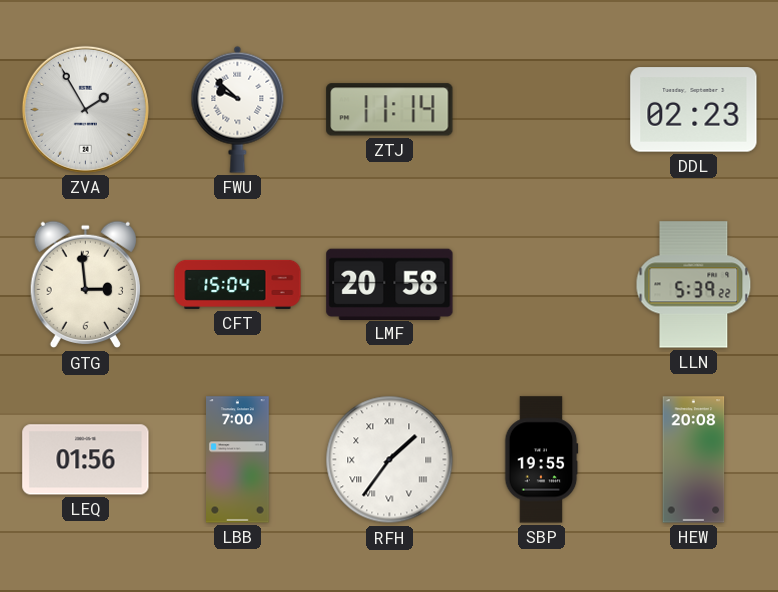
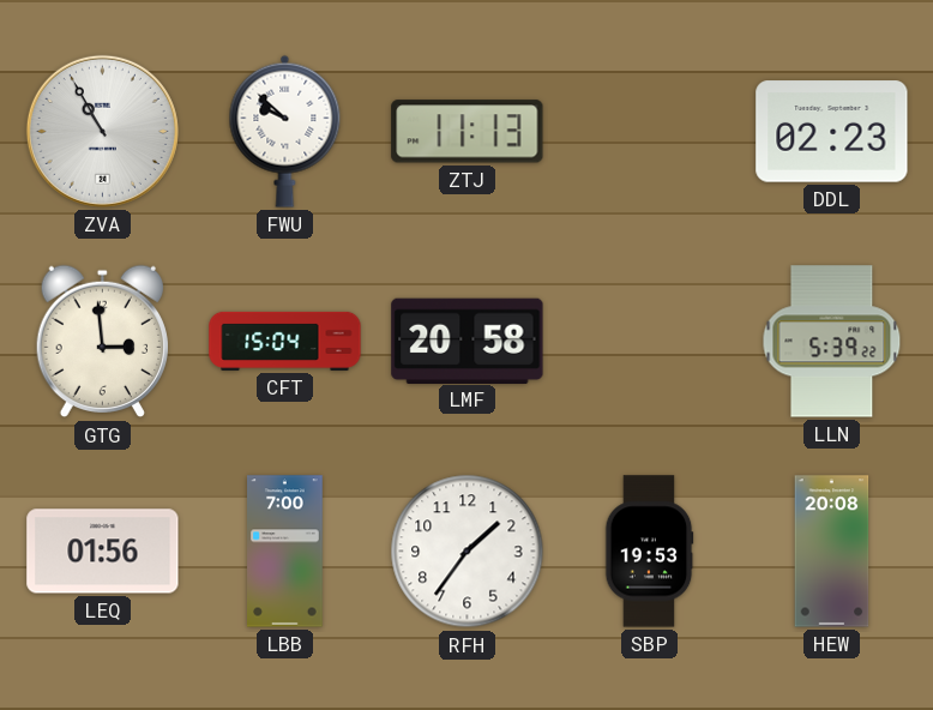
ZVA: 1:55 -> 10:55 (102, 131)
ZTJ: 11:14 -> 11:13 (468, 132)
RFH numerals: Roman -> Arabic (468, 552)
SBP: 19:55 -> 19:53 (649, 552)
